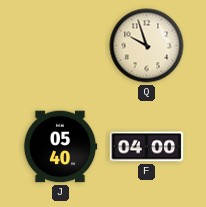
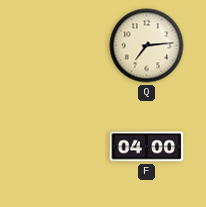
Q: 9:57 -> 7:14 (147, 46)
J: 05:40 -> none (60, 147)
